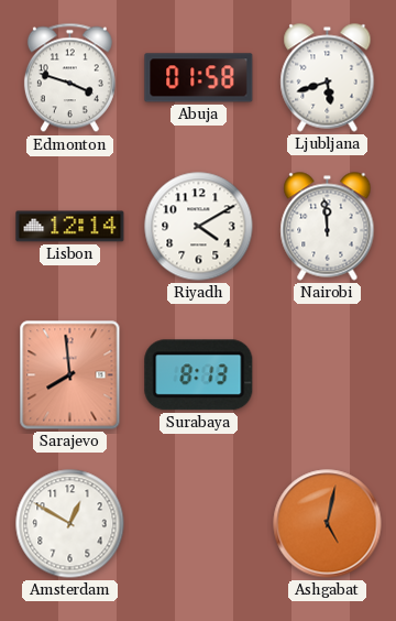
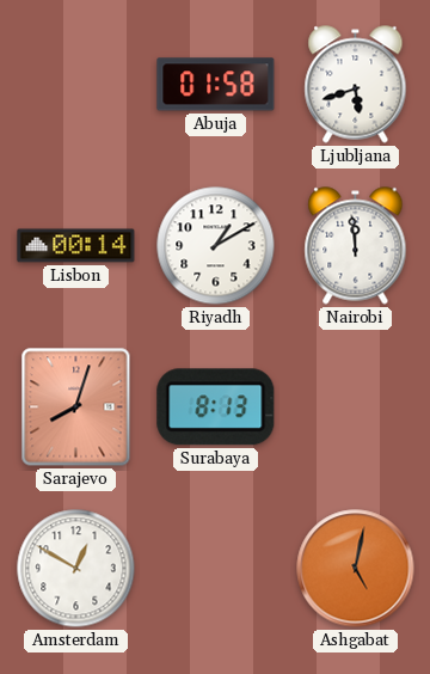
Edmonton: 3:48 -> none (69, 78)
Lisbon: 12:14 -> 00:14 (76, 246)
Riyadh: 4:10 -> 1:10 (216, 246)
Sarajevo: 7:59 -> 8:03 (76, 408)
